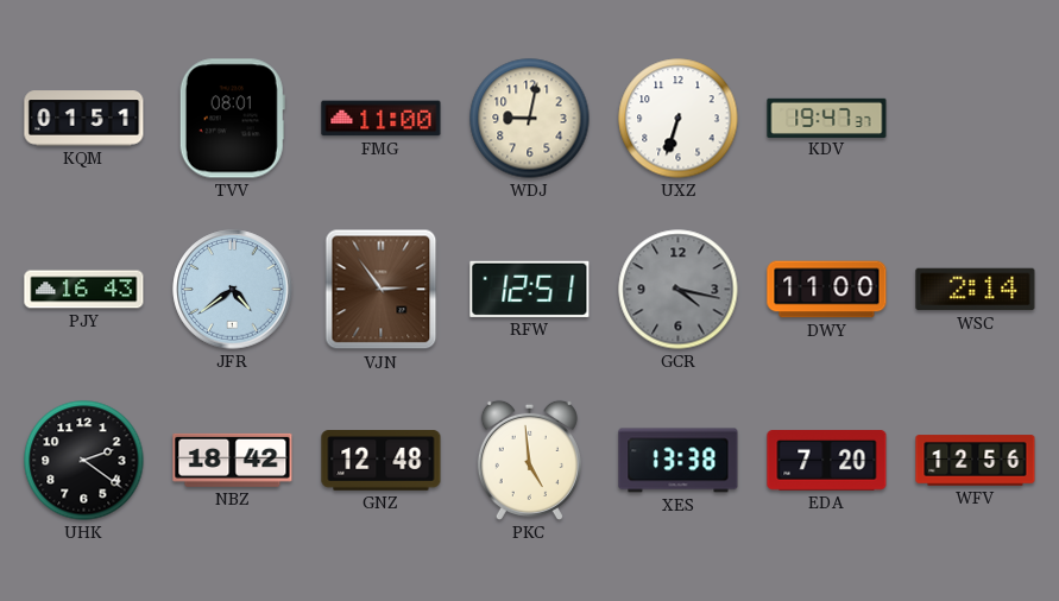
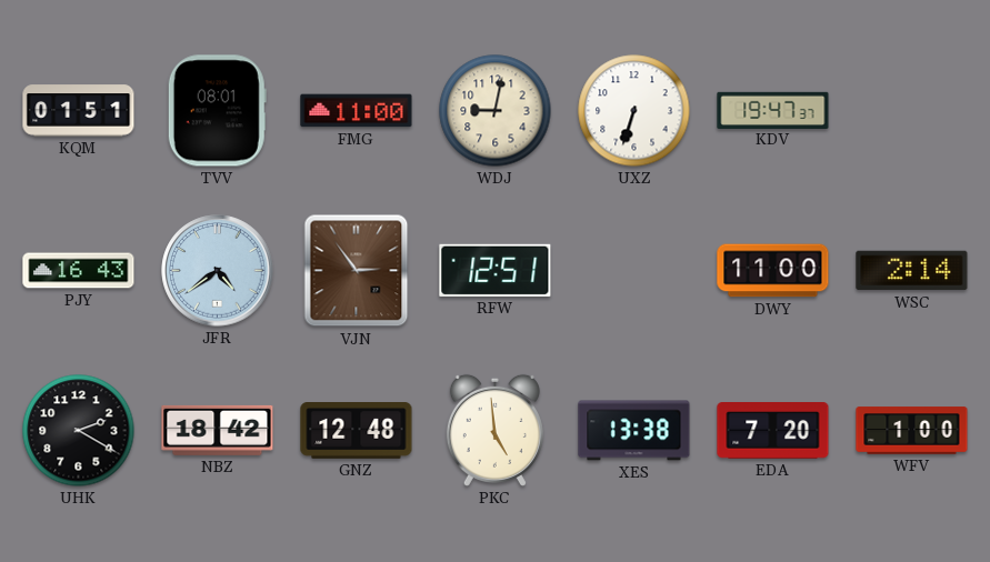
GCR: 4:17 -> none (679, 290)
UHK: 2:21 -> 2:20 (79, 431)
WFV: 12:56 -> 1:00 (912, 431)
